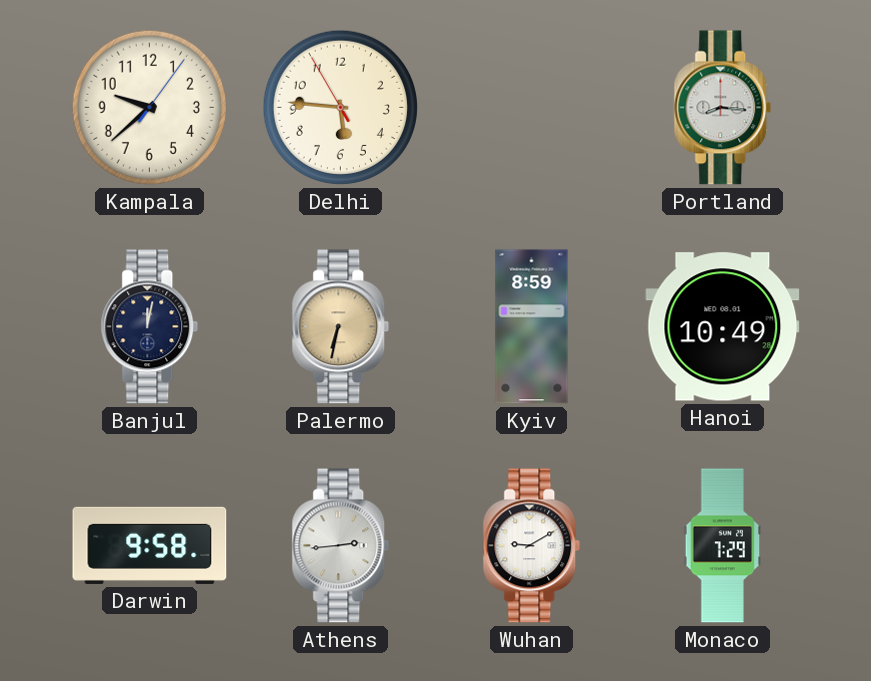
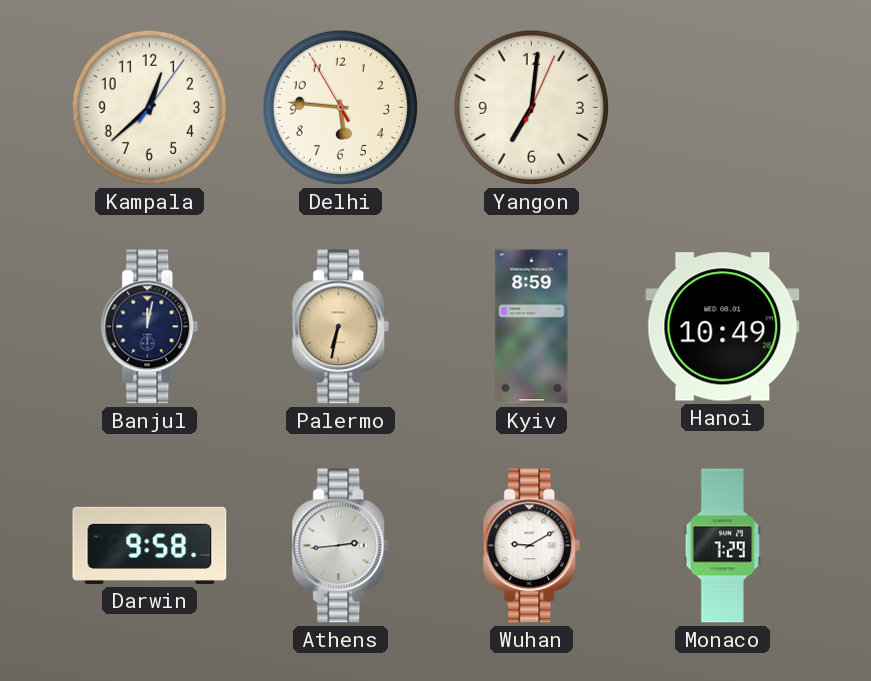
Kampala: 9:38 -> 12:38 (149, 107)
Yangon: none -> 7:01 (531, 107)
Portland: 8:16 -> none (723, 108)
